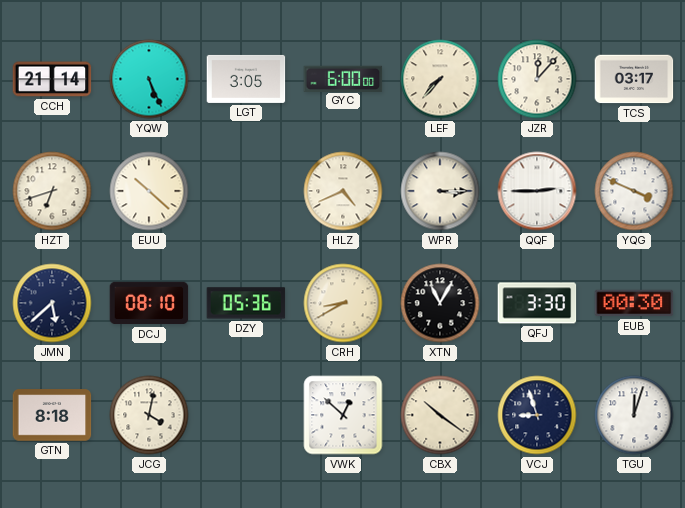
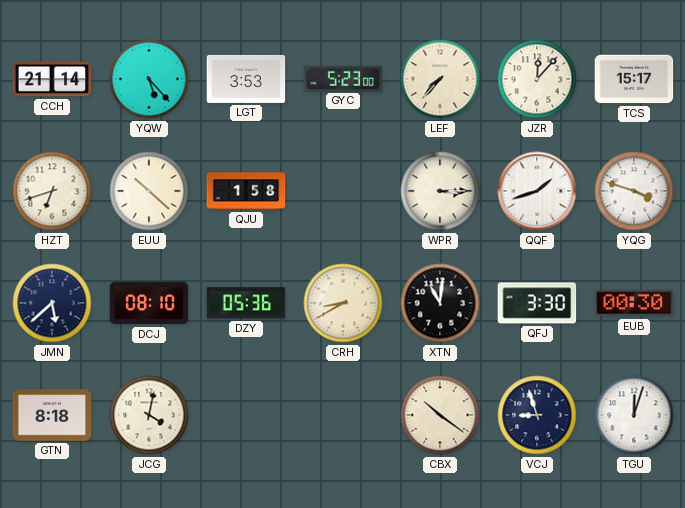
YQW: 5:26 -> 5:23 (149, 79)
LGT: 3:05 -> 3:53 (246, 79)
GYC: 6:00 -> 5:23 (343, 78)
TCS: 03:17 -> 15:17 (634, 79)
QJU: none -> 1:58 (246, 191)
HLZ: 4:41 -> none (343, 191)
QQF: 2:45 -> 1:42 (537, 191)
YQG: 3:49 -> 3:48 (634, 191)
XTN: 11:05 -> 11:01 (440, 303)
VWK: 12:52 -> none (343, 415)
